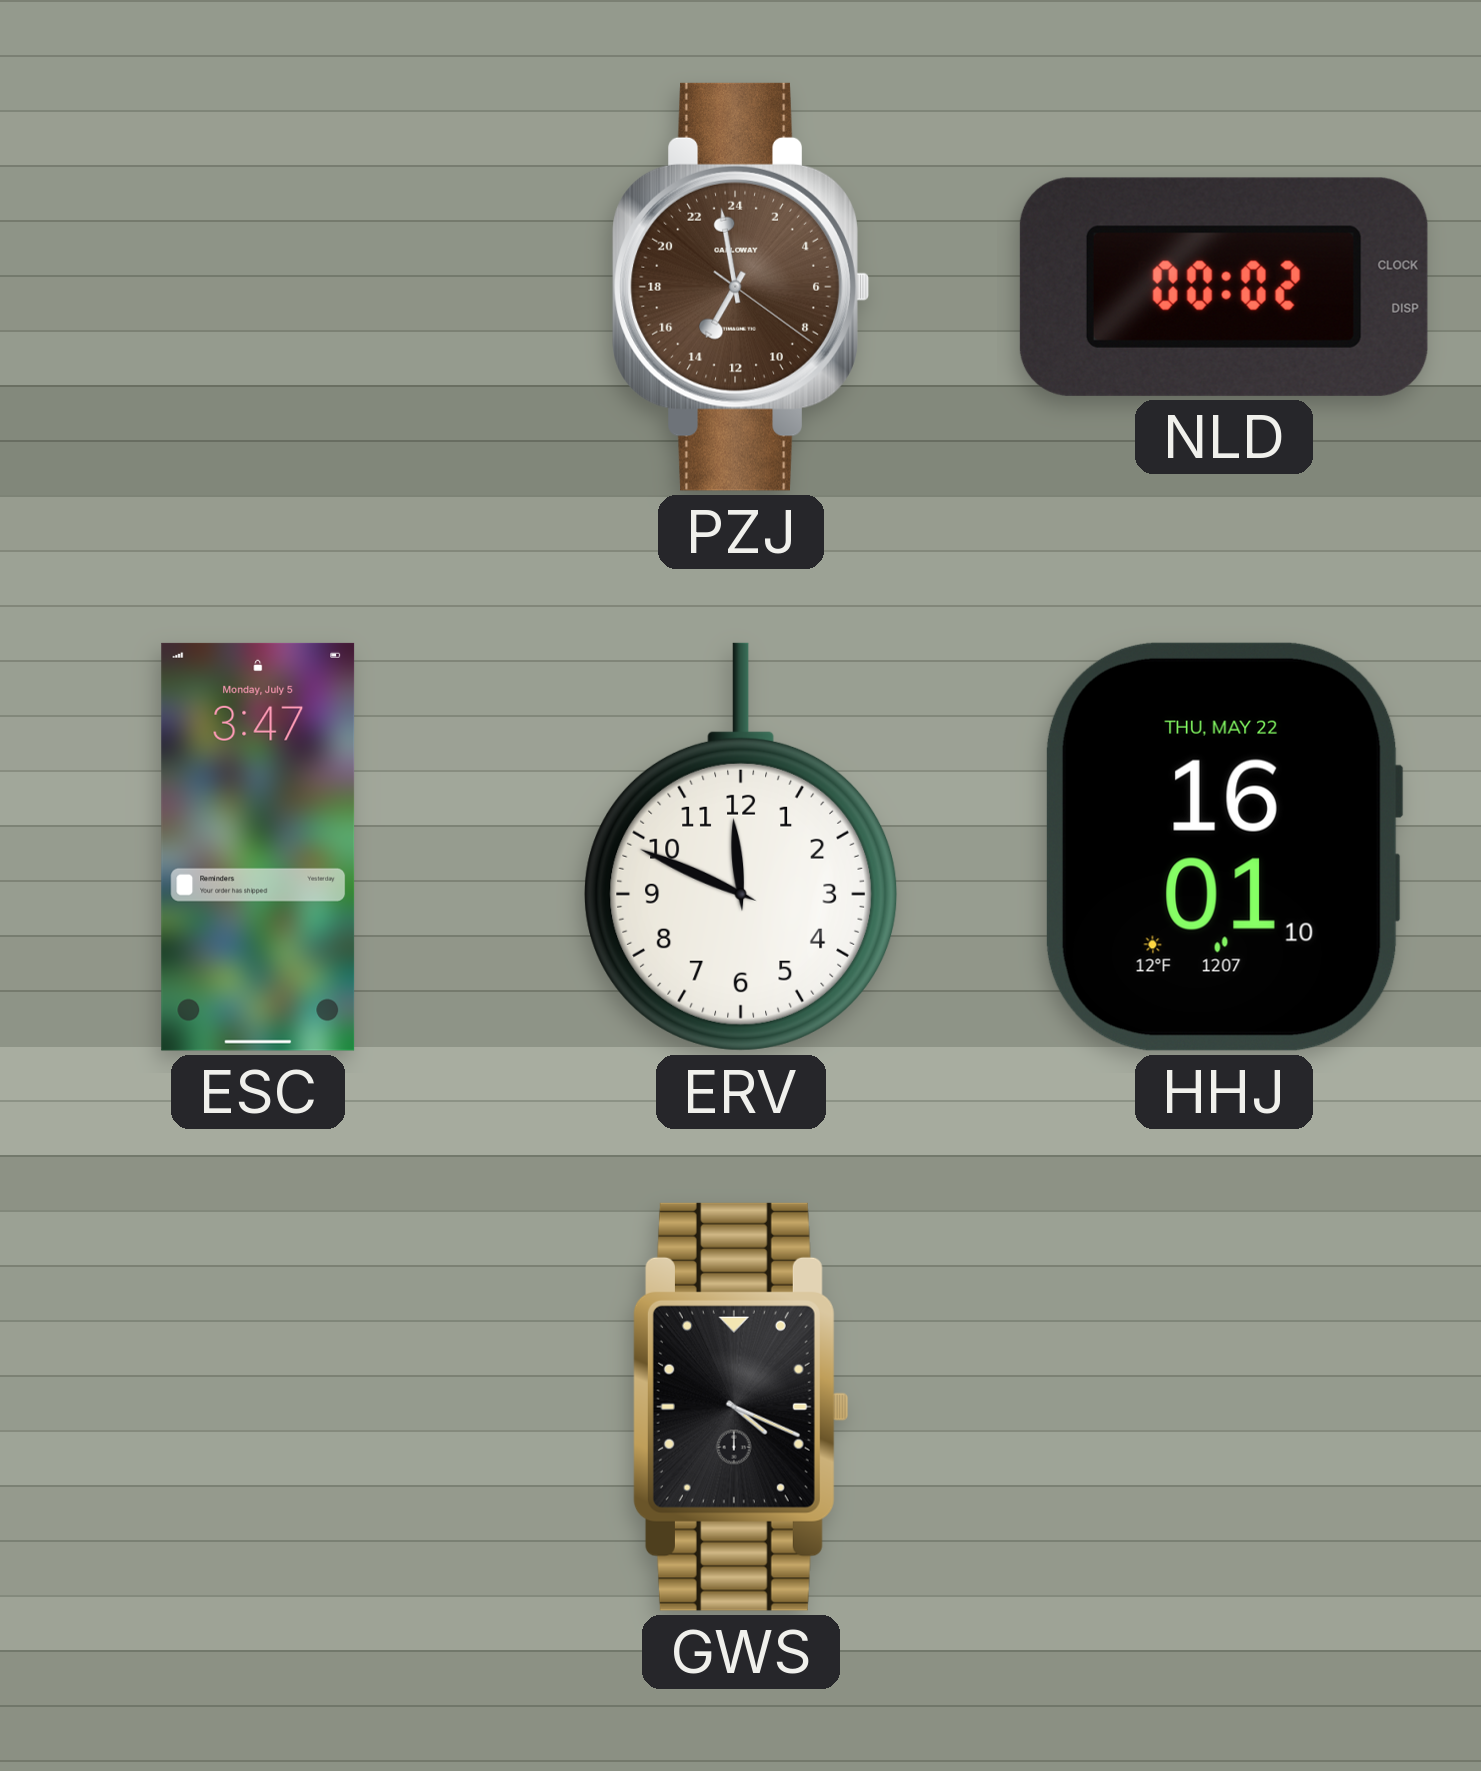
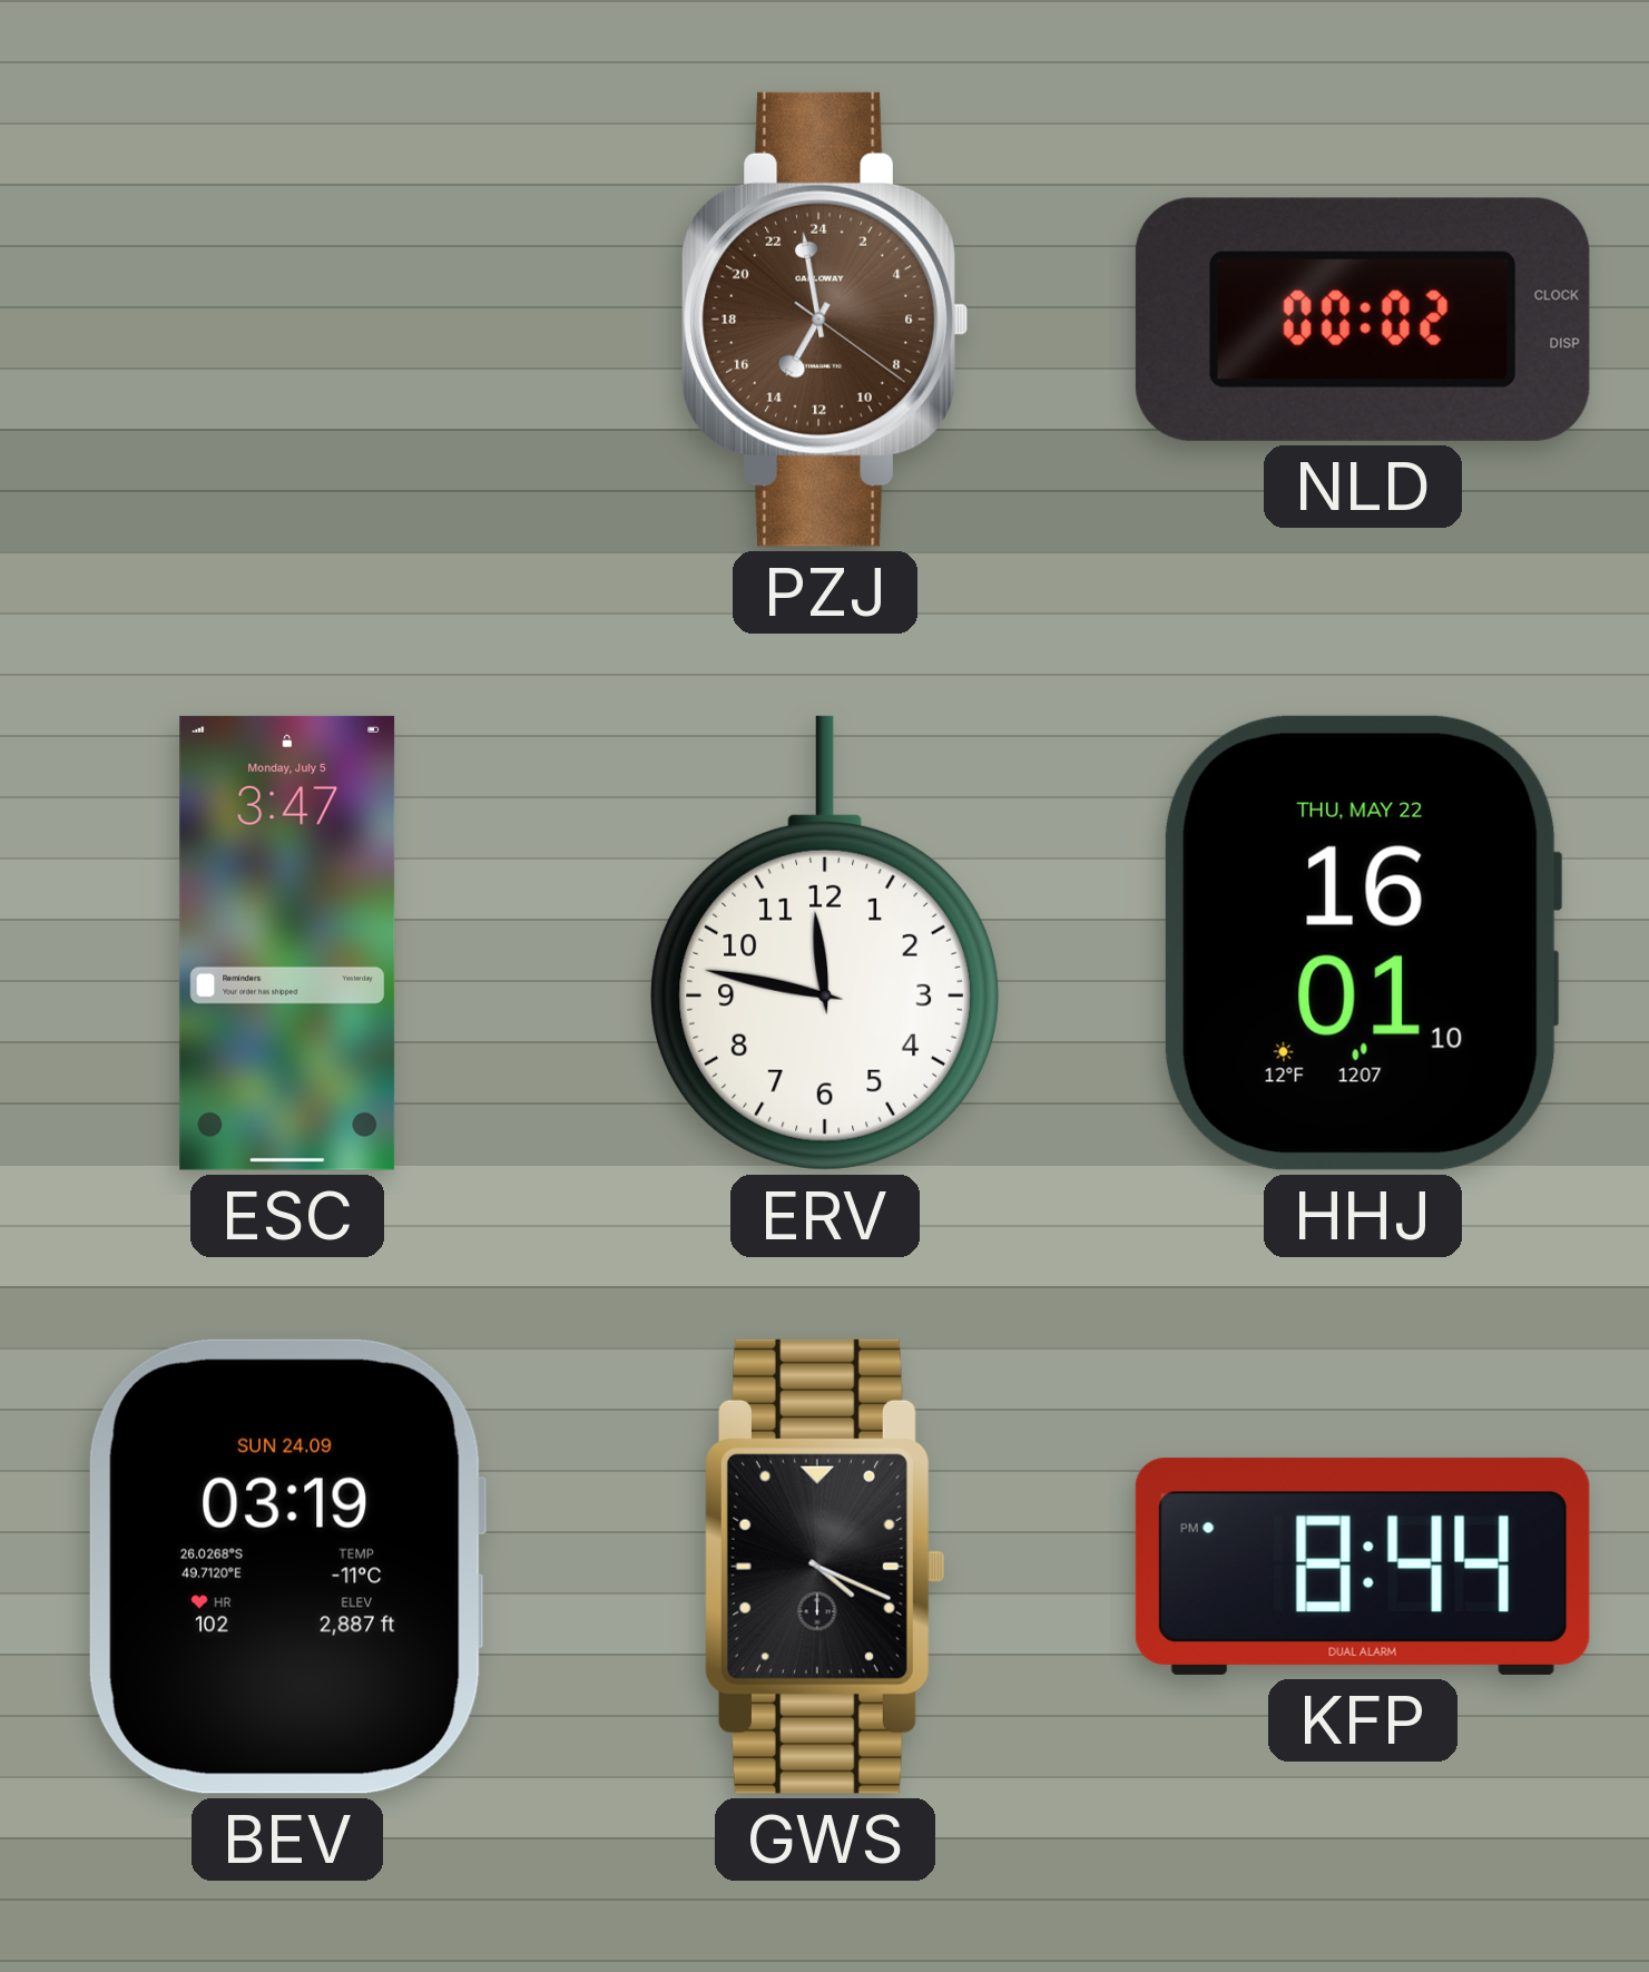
ERV: 11:49 -> 11:47 (825, 943)
BEV: none -> 03:19 (286, 1567)
KFP: none -> 8:44 (1363, 1567)
